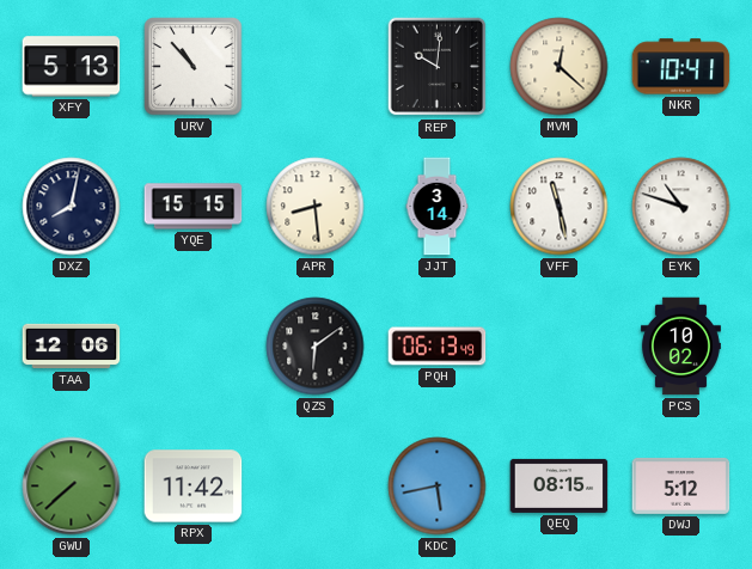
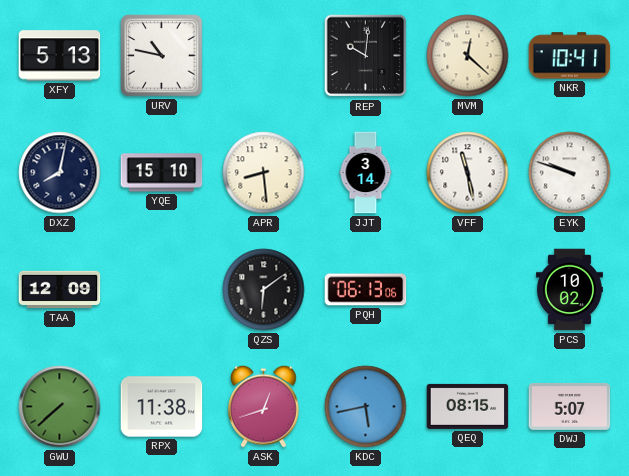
URV: 10:53 -> 10:47 (162, 56)
YQE: 15:15 -> 15:10 (162, 173)
EYK: 10:48 -> 9:48 (570, 173)
TAA: 12:06 -> 12:09 (60, 290)
PQH: 06:13:49 -> 06:13:06 (366, 290)
RPX: 11:42 -> 11:38 (162, 407)
ASK: none -> 12:42 (264, 406)
DWJ: 5:12 -> 5:07 (570, 406)
